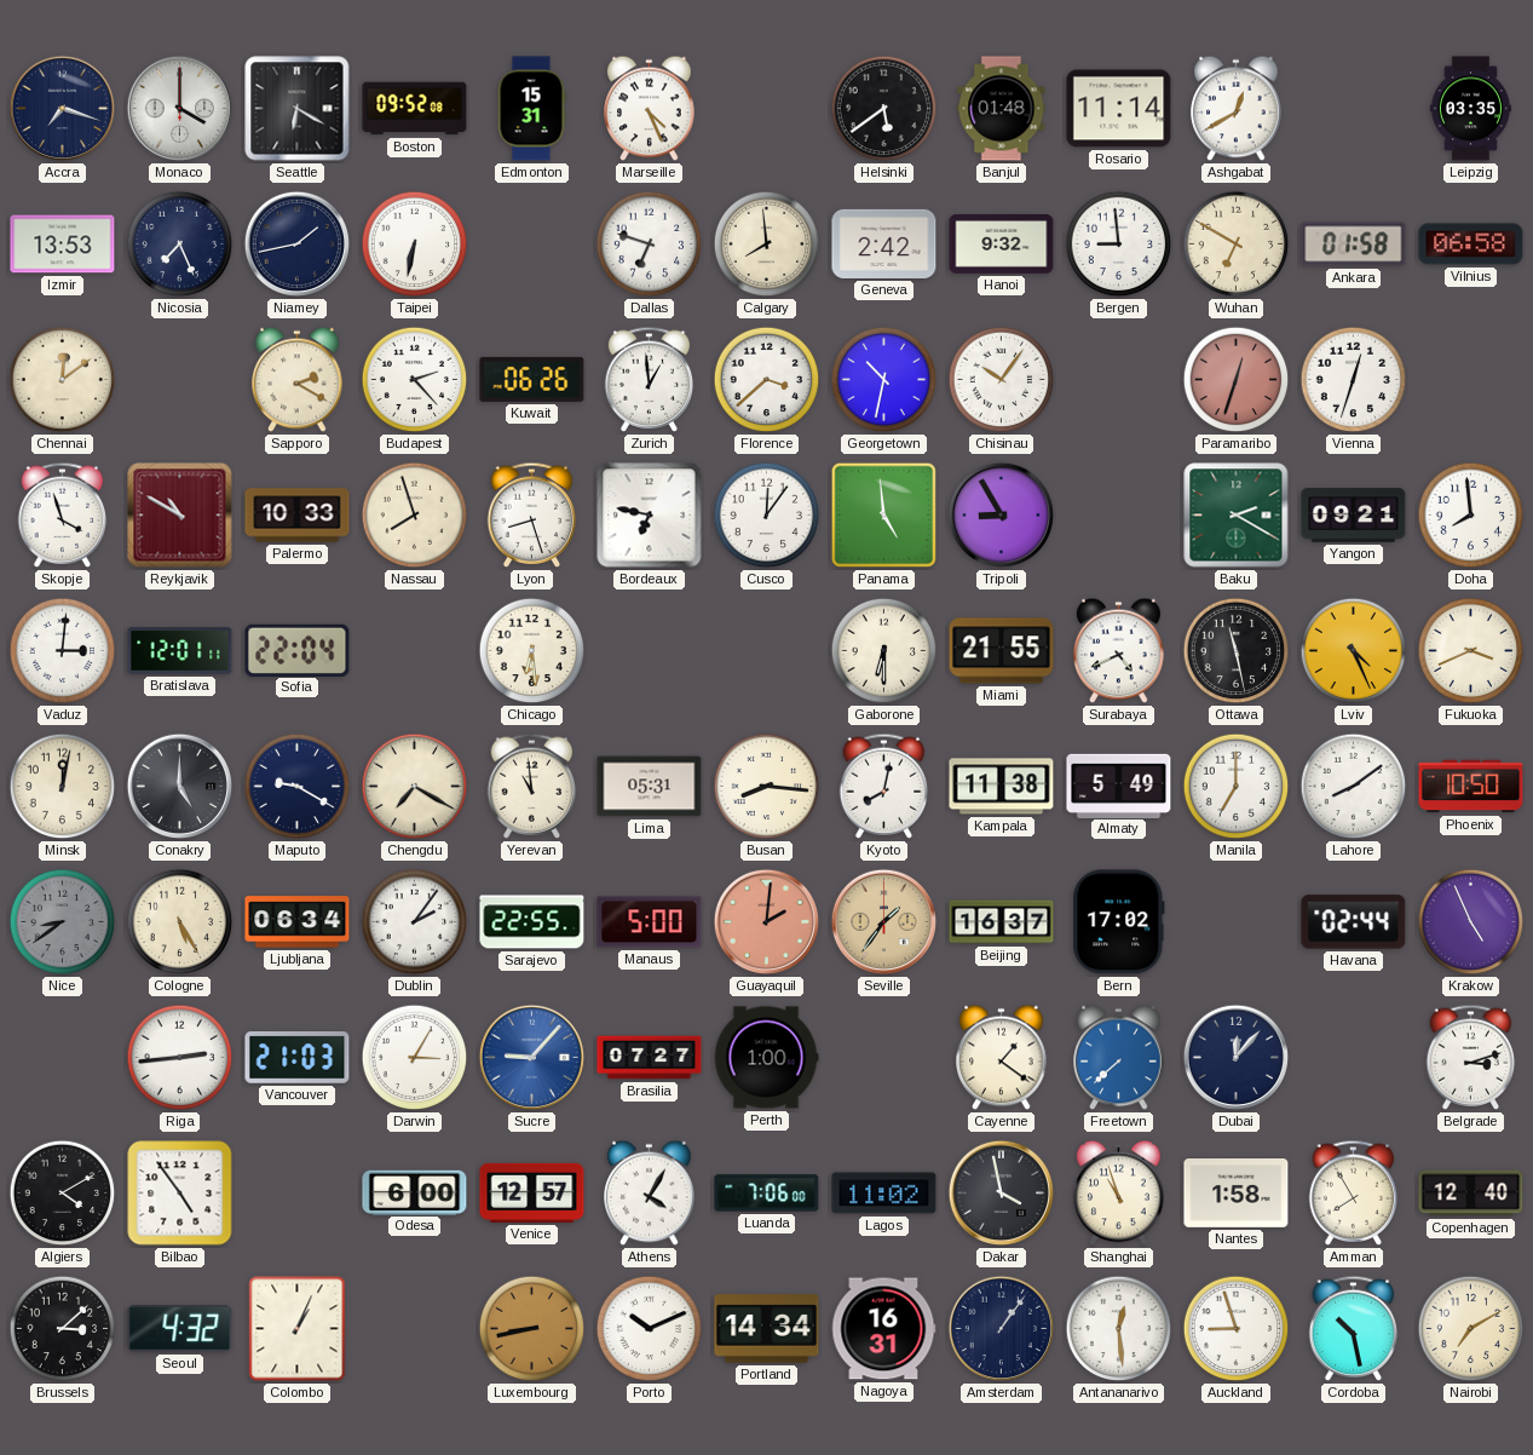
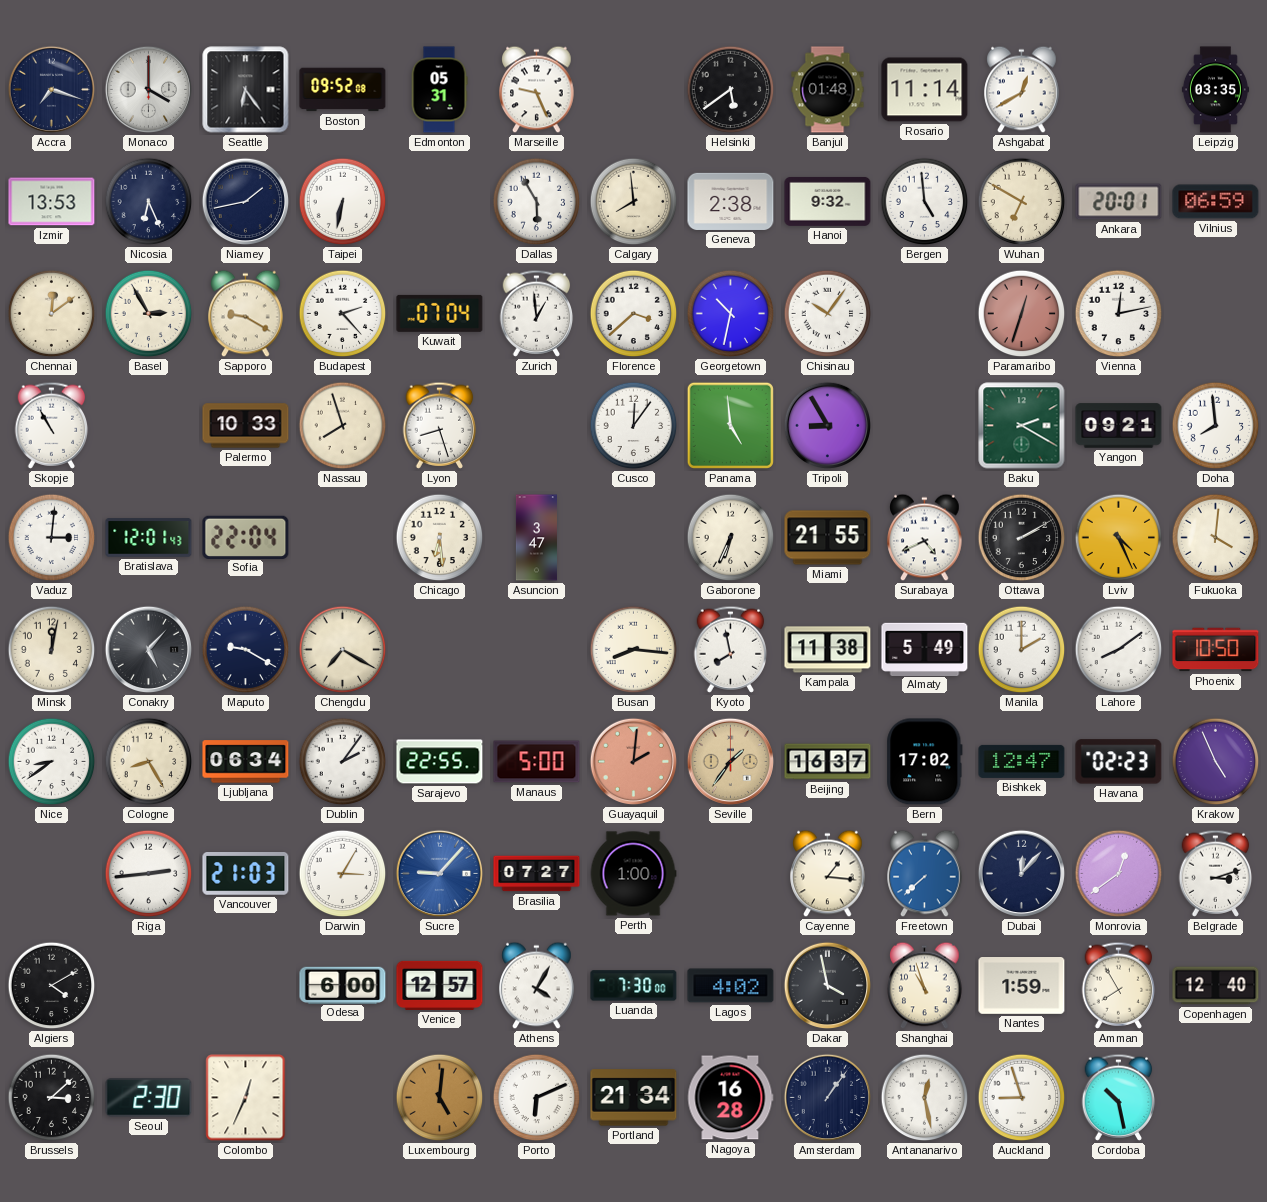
Seattle: 6:20 -> 6:24 (246, 90)
Edmonton: 15:31 -> 05:31 (439, 90)
Marseille: 4:26 -> 9:26 (537, 90)
Nicosia: 7:26 -> 6:26 (149, 202)
Dallas: 6:48 -> 5:55 (537, 202)
Geneva: 2:42 -> 2:38 (731, 201)
Bergen: 8:59 -> 4:59 (925, 202)
Ankara: 01:58 -> 20:01 (1119, 202)
Vilnius: 06:58 -> 06:59 (1216, 202)
Basel: none -> 2:55 (149, 314)
Sapporo: 2:20 -> 9:20 (246, 314)
Kuwait: 06:26 -> 07:04 (440, 313)
Vienna: 12:33 -> 12:13 (1119, 314)
Skopje: 3:57 -> 10:55 (52, 425)
Reykjavik: 10:50 -> none (180, 516)
Bordeaux: 6:47 -> none (650, 516)
Bratislava: 12:01:11 -> 12:01:43 (149, 538)
Asuncion: none -> 3:47 (536, 538)
Gaborone: 6:30 -> 6:34 (731, 538)
Ottawa: 11:28 -> 2:10 (1022, 538)
Fukuoka: 3:41 -> 4:01 (1216, 538)
Conakry: 5:00 -> 5:07 (149, 650)
Yerevan: 10:59 -> none (532, 786)
Lima: 05:31 -> none (650, 787)
Kyoto: 8:02 -> 7:58 (731, 649)
Manila: 7:00 -> 2:00 (1022, 650)
Nice dial: grey -> white (52, 762)
Cologne: 5:25 -> 8:25 (149, 762)
Bishkek: none -> 12:47 (1022, 761)
Havana: 02:44 -> 02:23 (1119, 762)
Cayenne: 1:21 -> 1:16 (828, 874)
Monrovia: none -> 12:39 (1119, 874)
Bilbao: 4:54 -> none (180, 1194)
Luanda: 7:06 -> 7:30 (634, 986)
Lagos: 11:02 -> 4:02 (731, 986)
Nantes: 1:58 -> 1:59 (1022, 986)
Seoul: 4:32 -> 2:30 (149, 1098)
Colombo: 1:04 -> 12:34 (246, 1098)
Luxembourg: 8:43 -> 5:01 (440, 1098)
Porto: 10:11 -> 6:11 (537, 1098)
Portland: 14:34 -> 21:34 (634, 1098)
Nagoya: 16:31 -> 16:28 (730, 1098)
Antananarivo: 12:29 -> 12:28 (925, 1098)
Nairobi: 7:10 -> none (1471, 1329)
